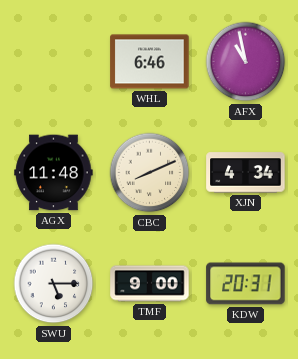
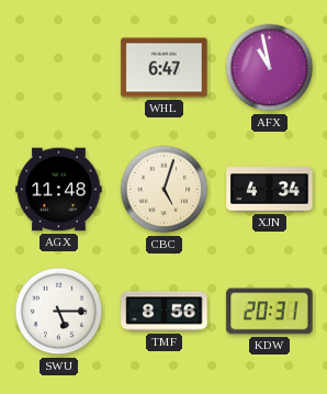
WHL: 6:46 -> 6:47 (165, 68)
CBC: 8:11 -> 5:03 (165, 190)
TMF: 9:00 -> 8:56 (165, 312)
